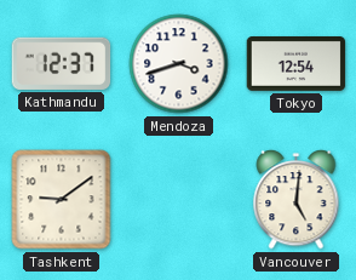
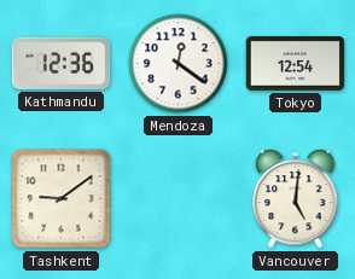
Kathmandu: 12:37 -> 12:36 (62, 63)
Mendoza: 3:42 -> 12:21 (179, 64)
